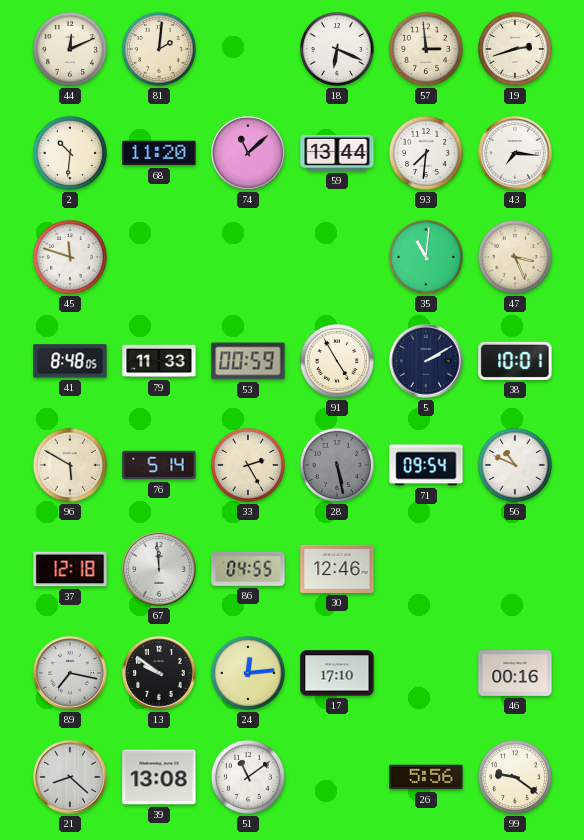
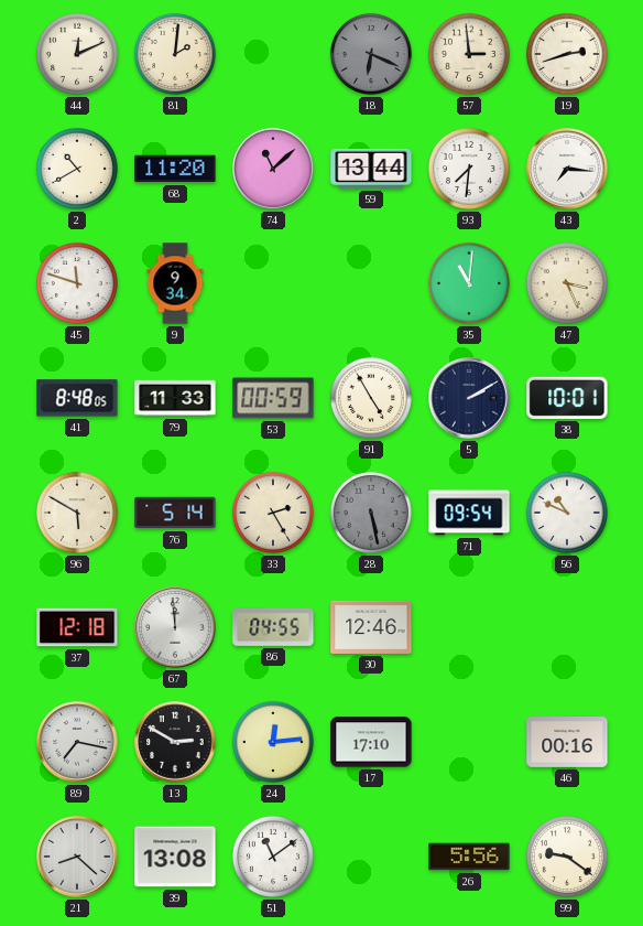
18 dial: white -> grey (371, 54)
2: 10:31 -> 10:40 (77, 169)
9: none -> 9:34 (175, 283)
13: 9:51 -> 2:50 (175, 742)
